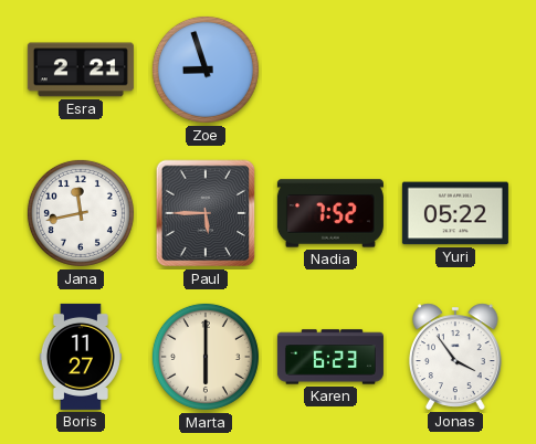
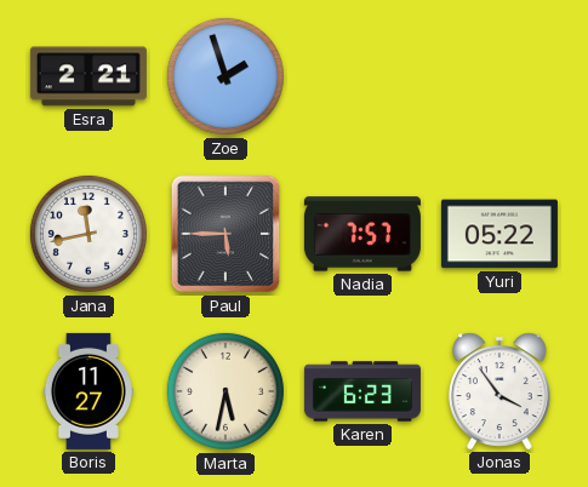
Zoe: 8:57 -> 1:57 (226, 76)
Nadia: 7:52 -> 7:57 (362, 234)
Marta: 6:00 -> 5:32 (226, 391)
